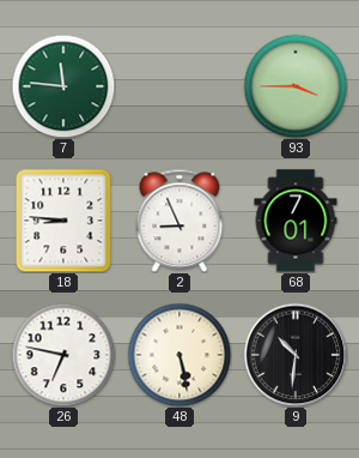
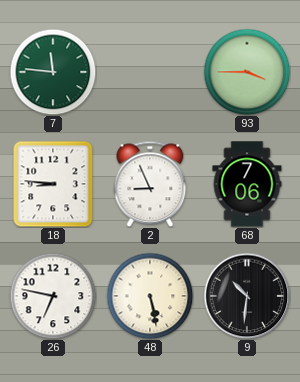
68: 7:01 -> 7:06 (247, 184)
